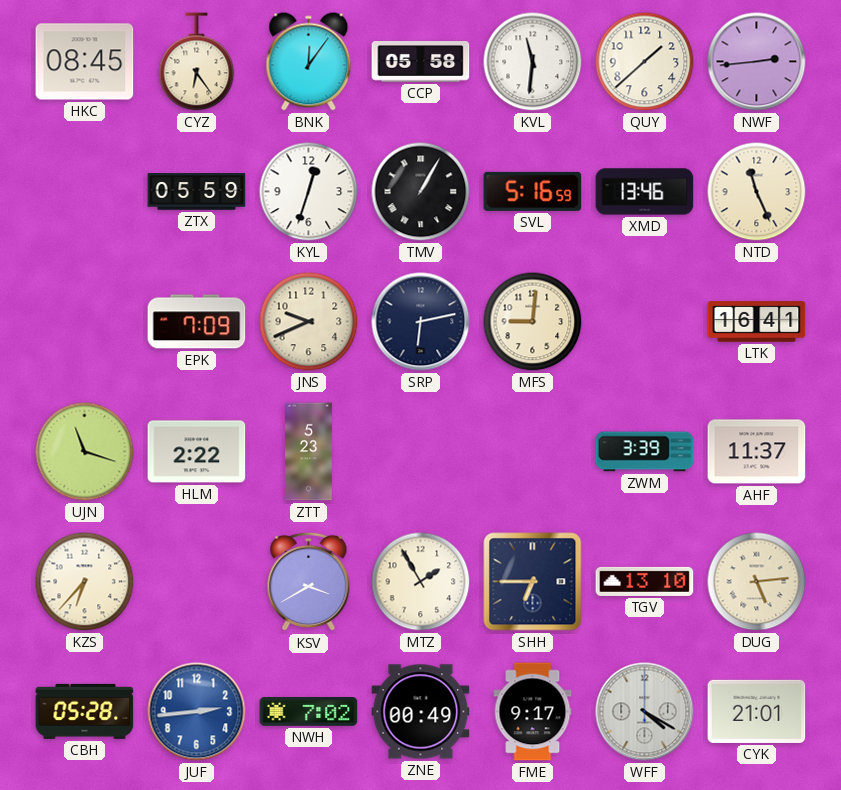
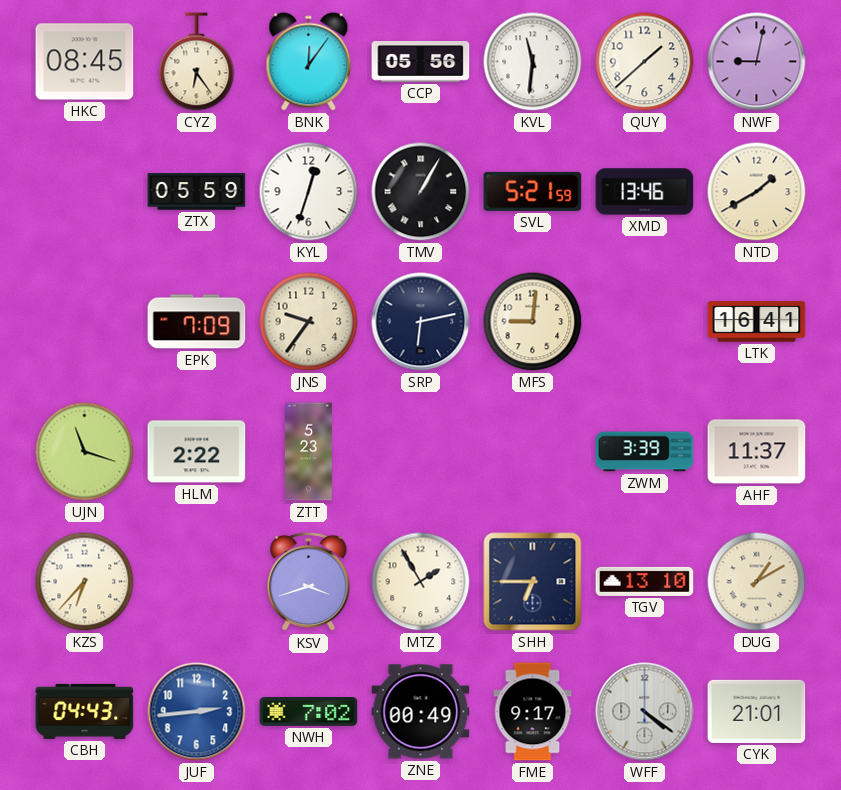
CCP: 05:58 -> 05:56 (421, 62)
NWF: 2:44 -> 9:02 (757, 62)
SVL: 5:16 -> 5:21 (533, 191)
NTD: 11:26 -> 1:40 (757, 192)
JNS: 9:41 -> 9:36 (309, 322)
KSV: 3:40 -> 3:42 (309, 582)
DUG: 5:14 -> 1:10 (757, 582)
CBH: 05:28 -> 04:43 (85, 711)
WFF: 4:20 -> 4:21 (645, 712)
